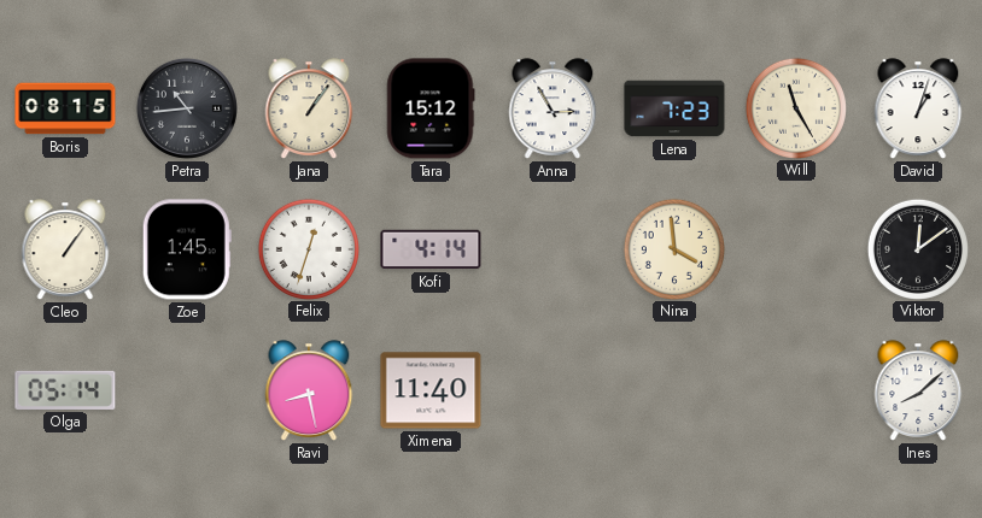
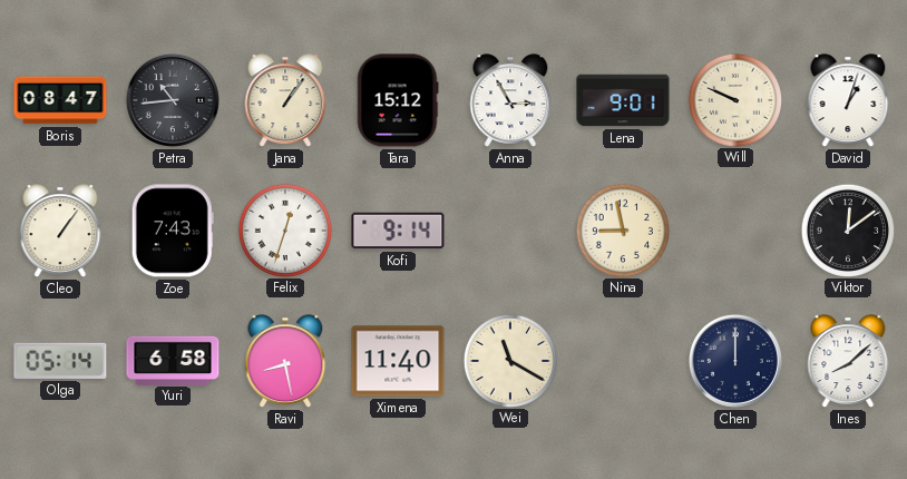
Boris: 08:15 -> 08:47 (60, 100)
Lena: 7:23 -> 9:01 (623, 100)
Will: 11:25 -> 9:49 (734, 99)
Zoe: 1:45 -> 7:43 (173, 231)
Kofi: 4:14 -> 9:14 (398, 231)
Nina: 3:59 -> 8:58 (622, 229)
Yuri: none -> 6:58 (173, 360)
Wei: none -> 11:20 (509, 360)
Chen: none -> 12:00 (735, 361)
